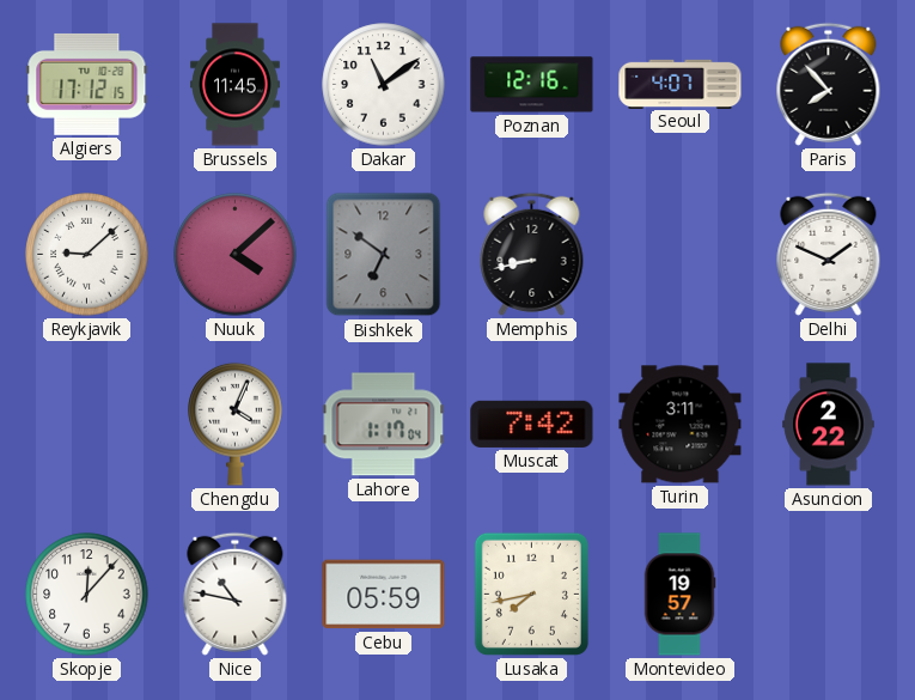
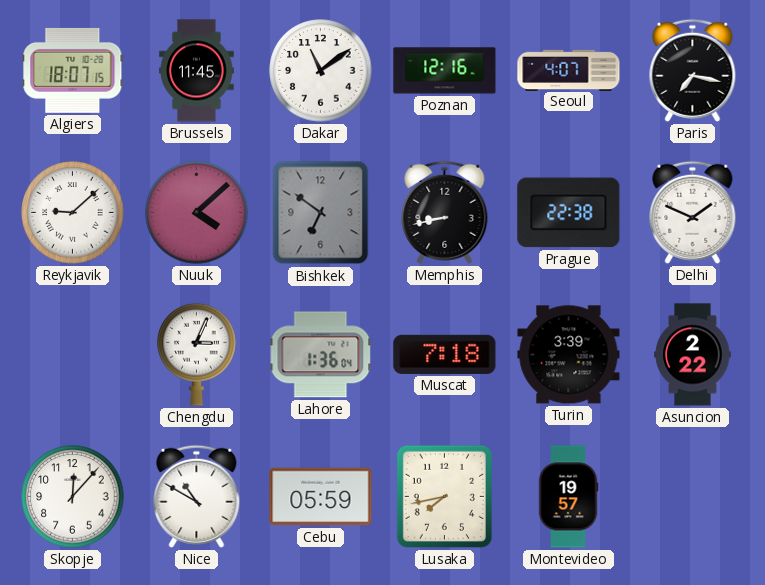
Algiers: 17:12 -> 18:07 (73, 70)
Paris: 7:53 -> 7:17 (693, 70)
Prague: none -> 22:38 (569, 213)
Chengdu: 4:04 -> 3:04 (197, 354)
Lahore: 1:17 -> 1:36 (321, 355)
Muscat: 7:42 -> 7:18 (445, 354)
Turin: 3:11 -> 3:39 (569, 355)
Nice: 10:47 -> 10:50 (197, 496)
